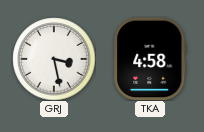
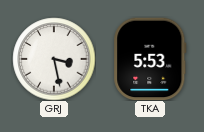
TKA: 4:58 -> 5:53 (150, 59)
